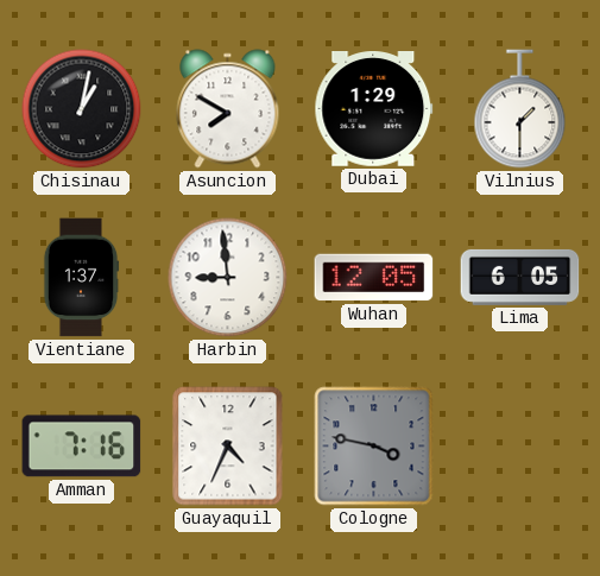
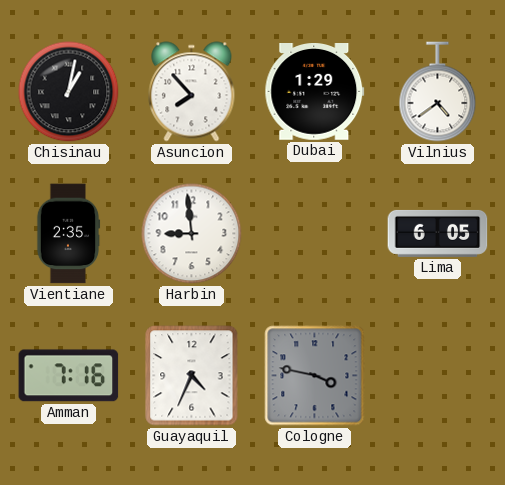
Asuncion: 7:50 -> 7:53 (192, 92)
Vilnius: 1:30 -> 4:39 (438, 92)
Vientiane: 1:37 -> 2:35 (68, 234)
Wuhan: 12:05 -> none (374, 278)
